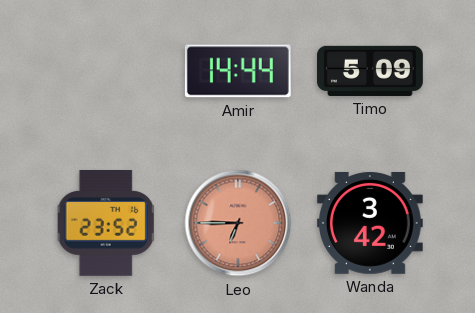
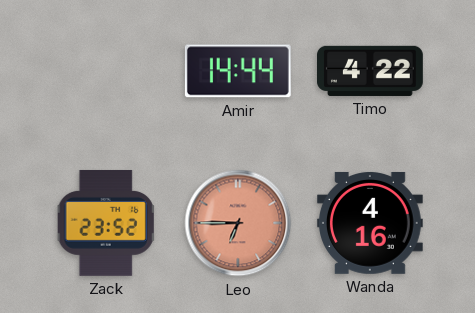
Timo: 5:09 -> 4:22 (371, 71)
Wanda: 3:42 -> 4:16 (370, 223)
